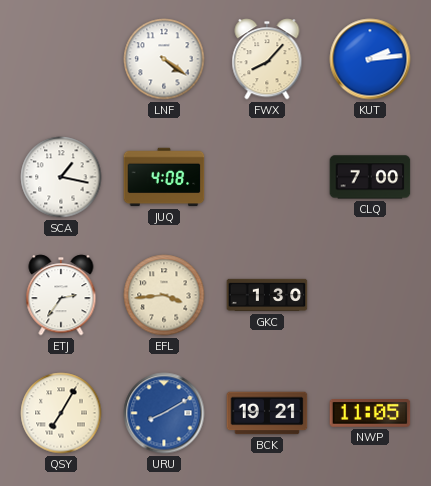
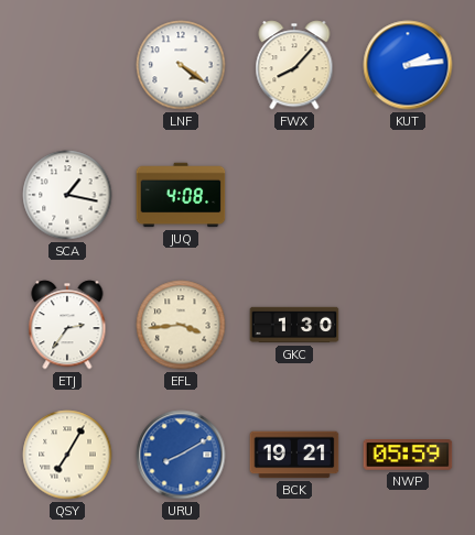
CLQ: 7:00 -> none (370, 177)
NWP: 11:05 -> 05:59 (408, 455)
